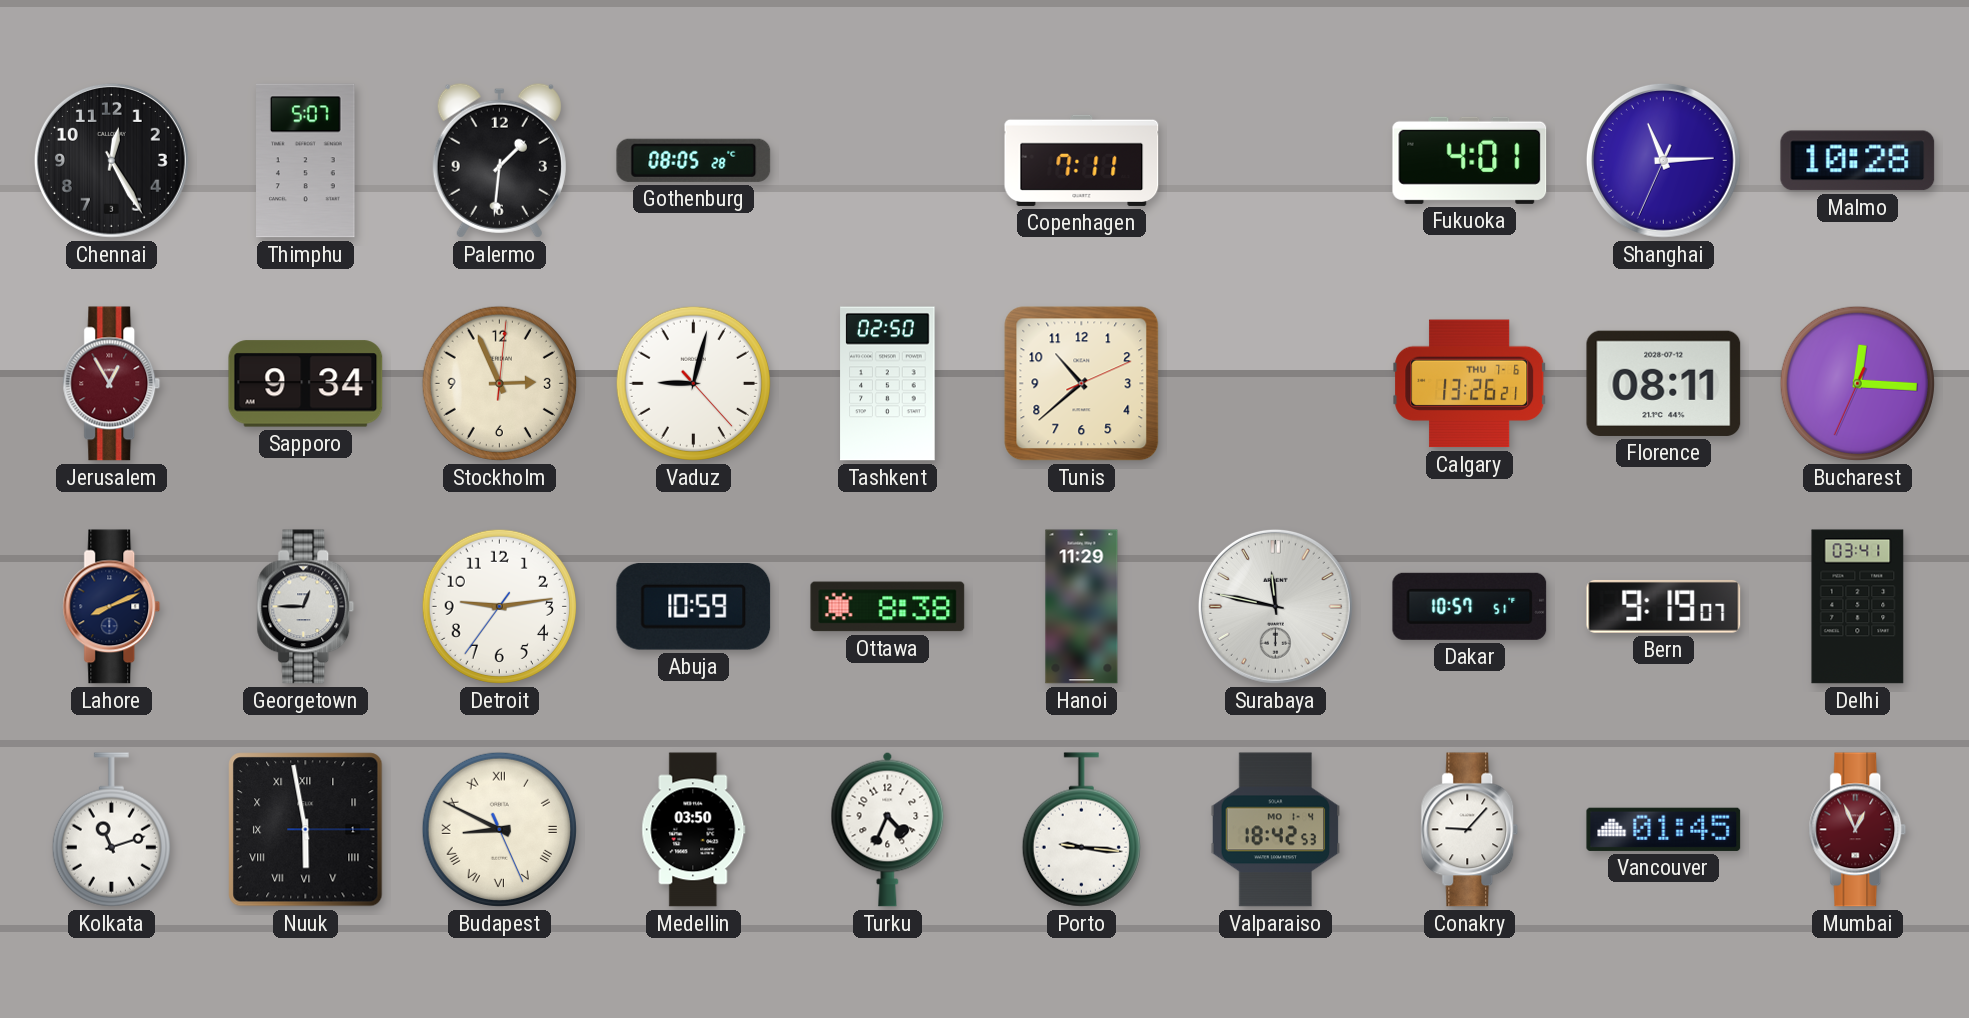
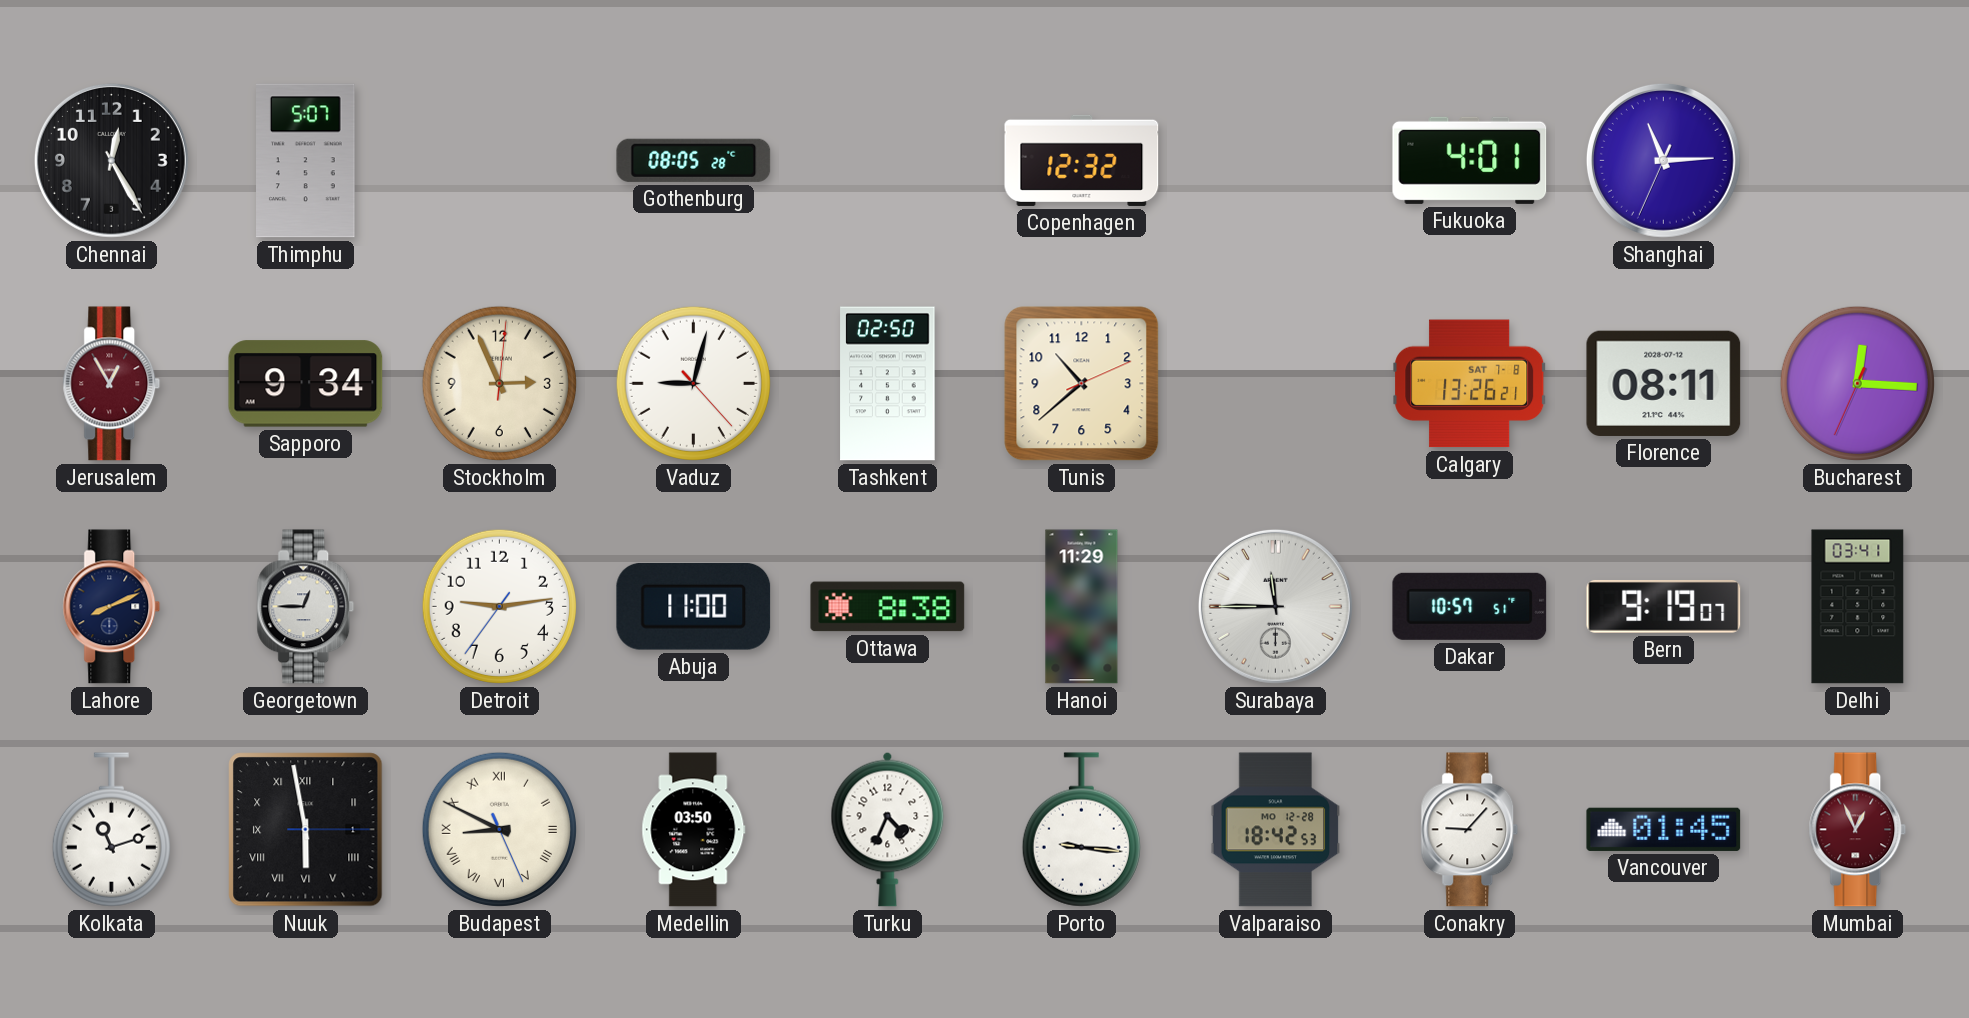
Palermo: 1:31 -> none (499, 160)
Copenhagen: 7:11 -> 12:32 (1082, 160)
Malmo: 10:28 -> none (1858, 161)
Calgary date: THU 7-6 -> SAT 7-8 (1470, 384)
Abuja: 10:59 -> 11:00 (694, 606)
Surabaya: 11:47 -> 11:45 (1275, 606)
Valparaiso date: MO 1-4 -> MO 12-28 (1276, 830)
